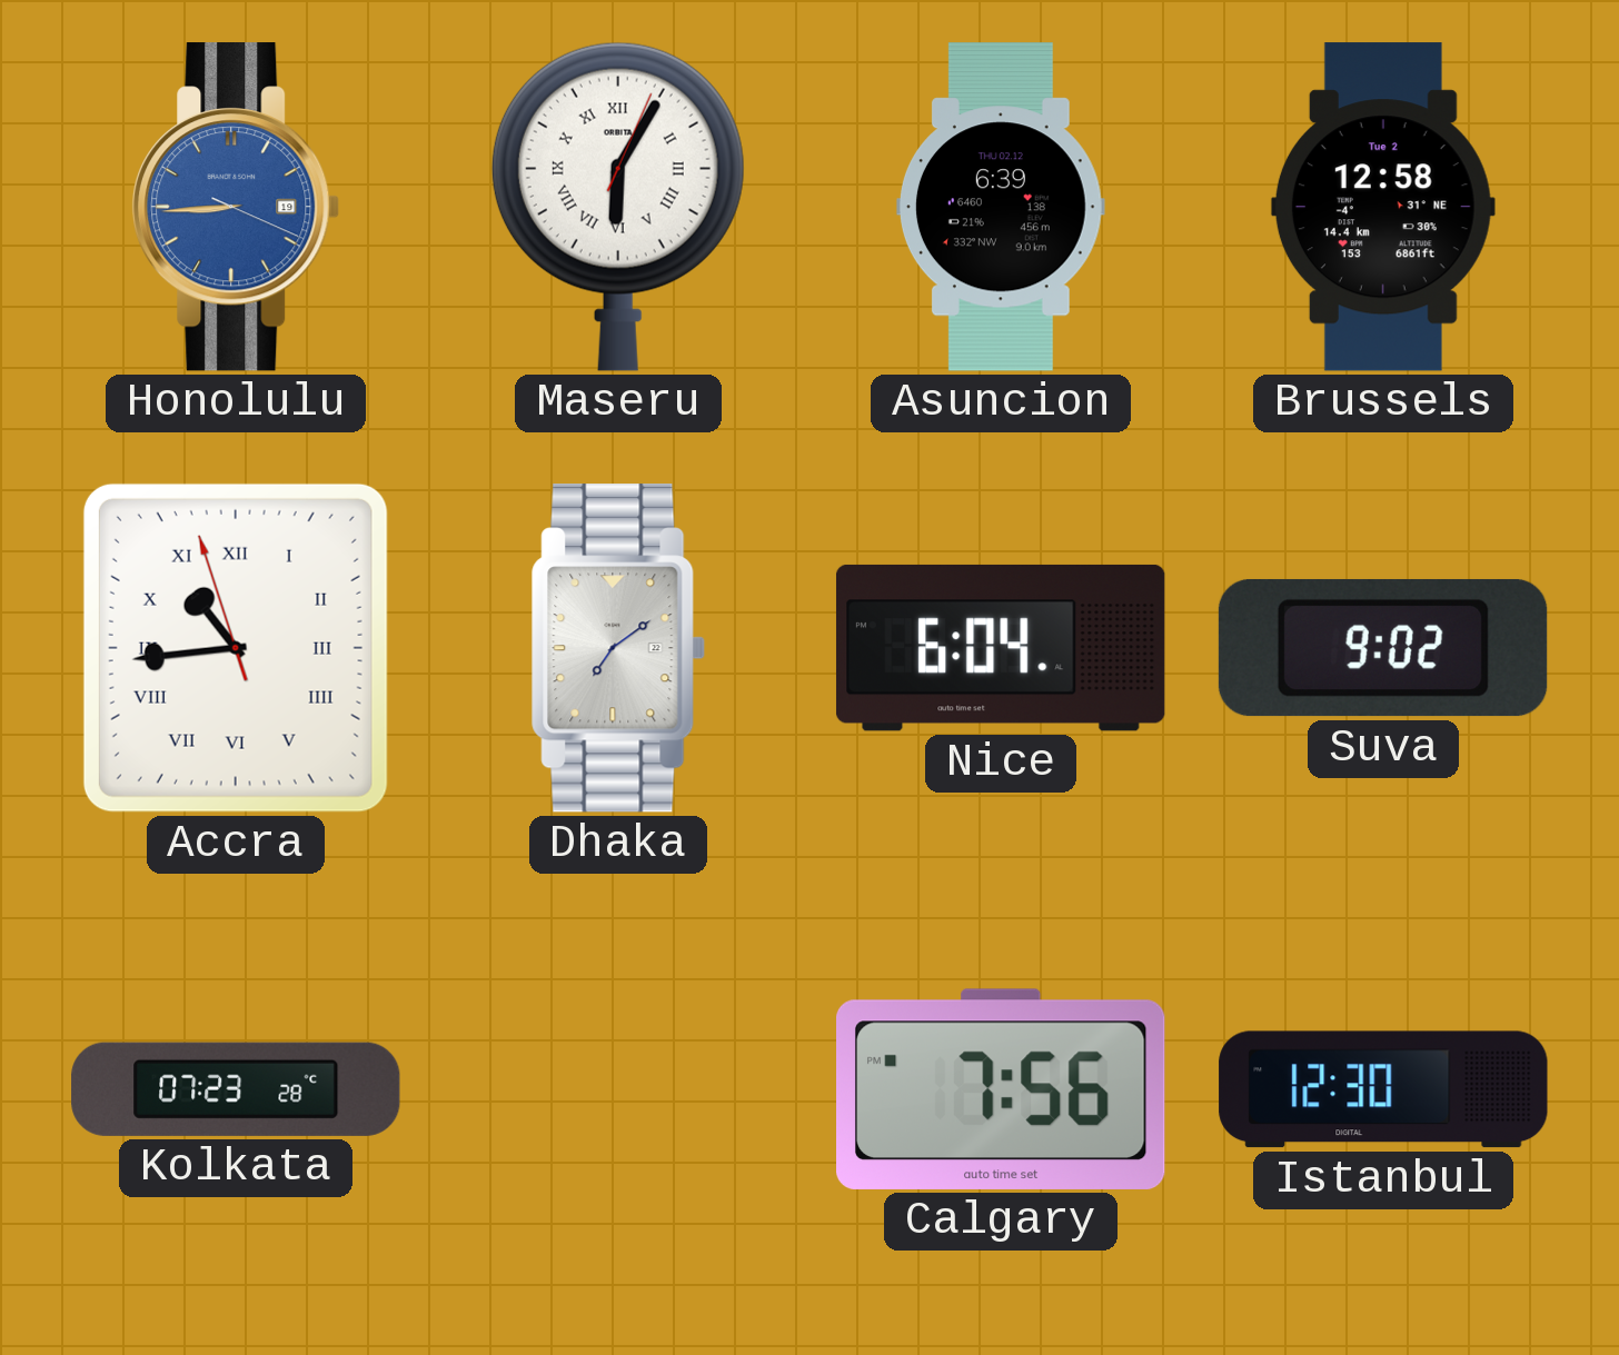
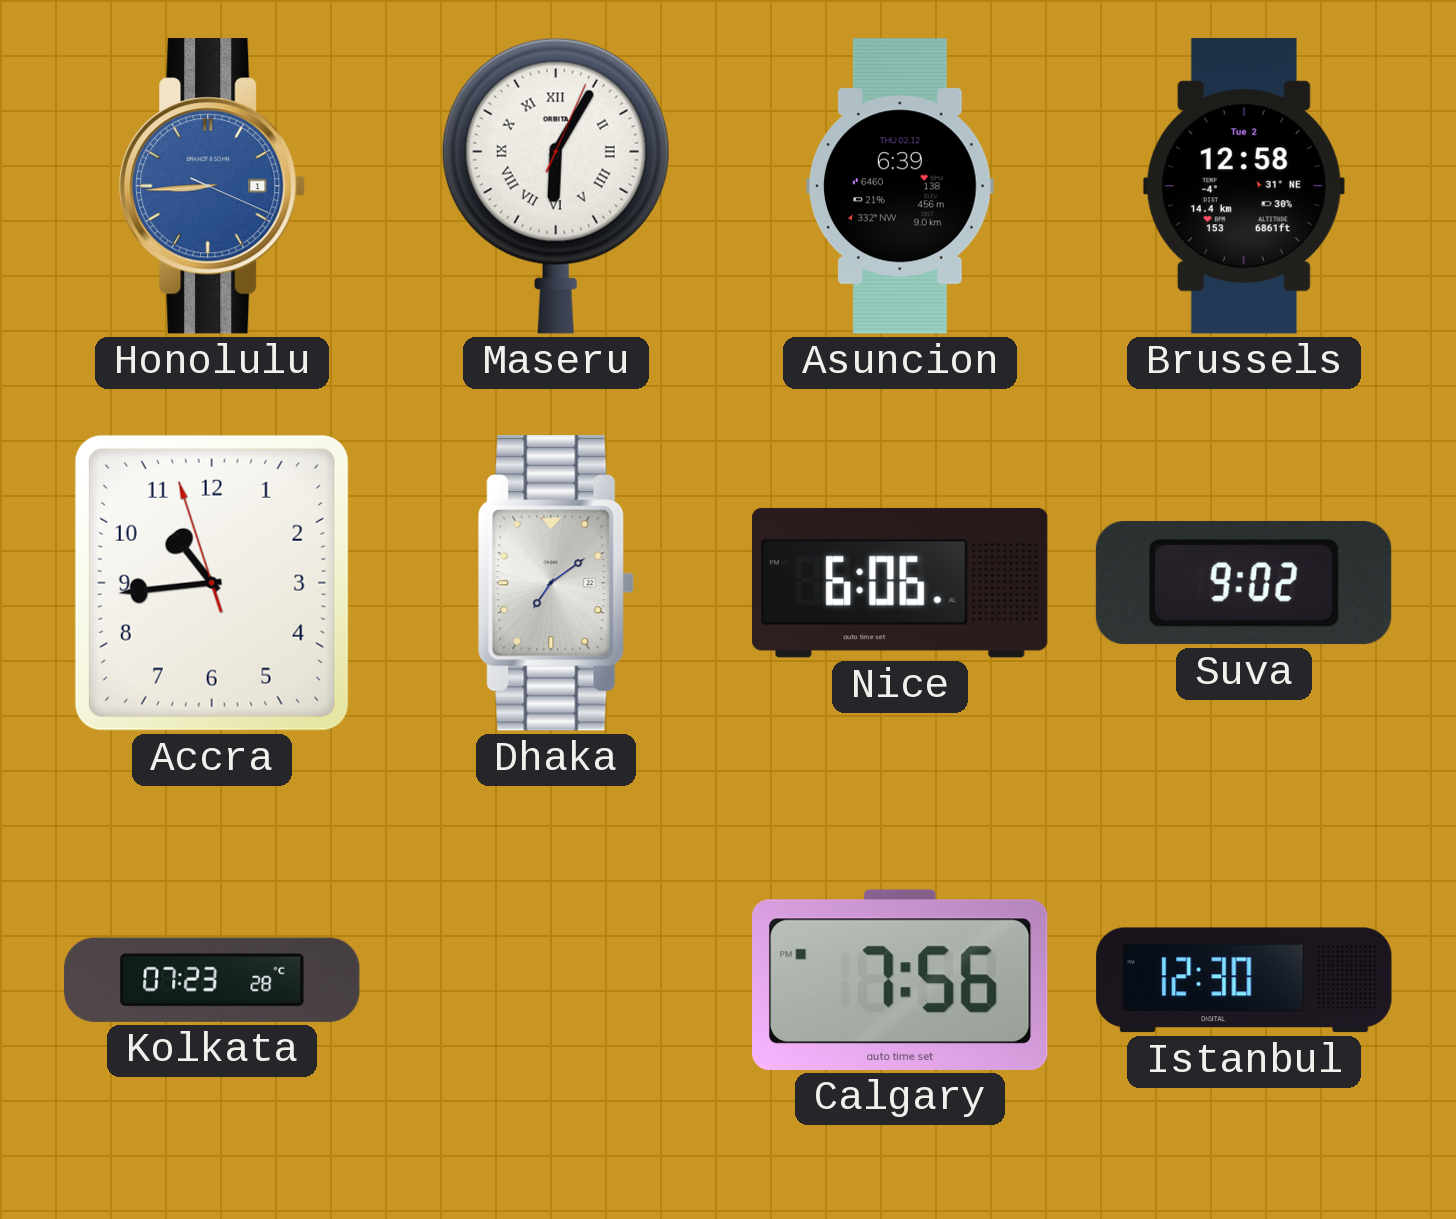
Honolulu date: 19 -> 1 (212, 186)
Accra numerals: Roman -> Arabic (212, 583)
Nice: 6:04 -> 6:06 (900, 583)
